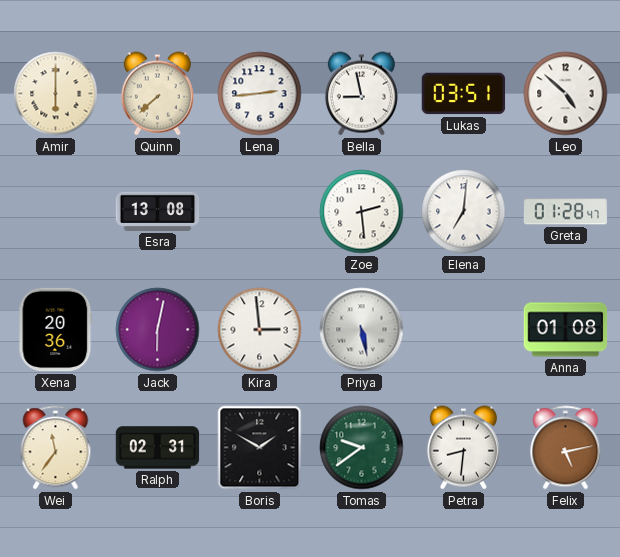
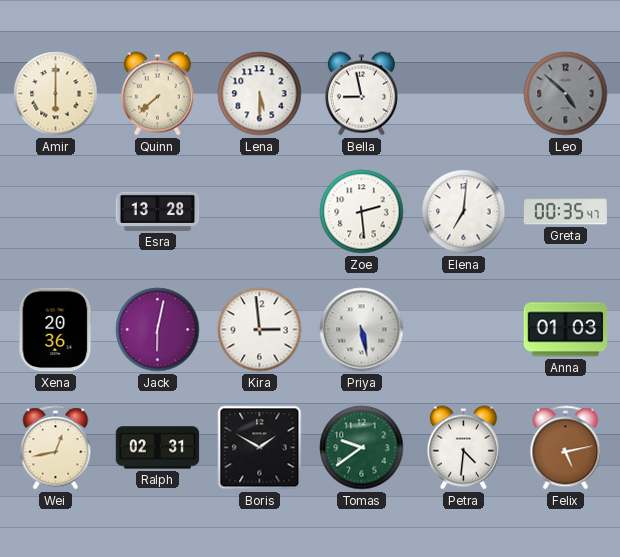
Lena: 2:44 -> 5:30 (260, 94)
Lukas: 03:51 -> none (464, 94)
Leo dial: white -> grey (566, 94)
Esra: 13:08 -> 13:28 (158, 211)
Greta: 01:28 -> 00:35 (566, 212)
Anna: 01:08 -> 01:03 (566, 330)
Wei: 11:36 -> 12:43 (56, 448)
Petra: 8:31 -> 4:31 (463, 448)
